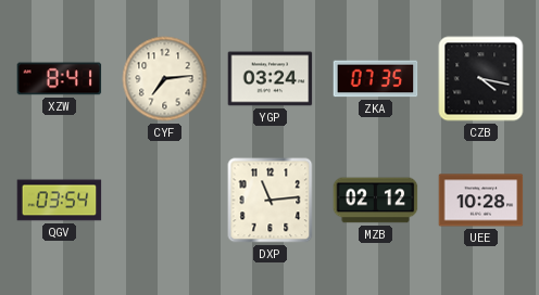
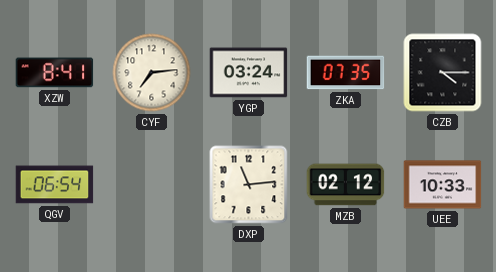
CZB: 4:17 -> 4:15 (443, 73)
QGV: 03:54 -> 06:54 (55, 185)
UEE: 10:28 -> 10:33 (443, 185)
